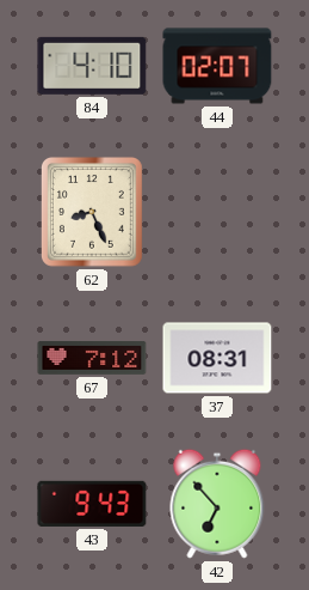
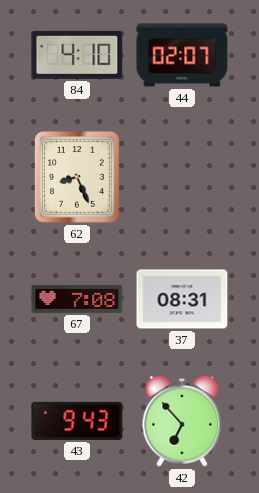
67: 7:12 -> 7:08 (77, 299)
